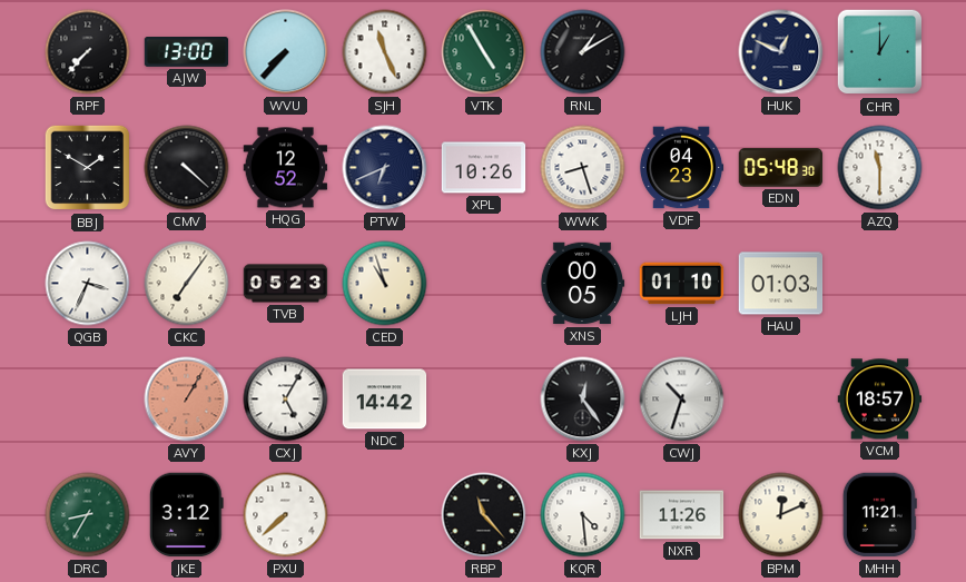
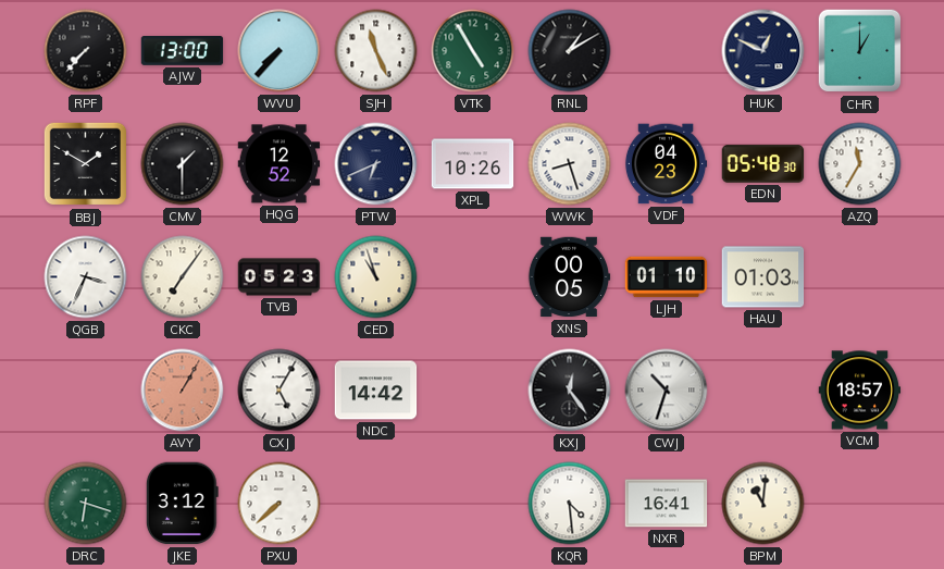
CMV: 4:22 -> 1:30 (183, 164)
AZQ: 11:30 -> 11:35 (860, 164)
DRC: 8:35 -> 6:18 (86, 504)
RBP: 11:23 -> none (484, 515)
NXR: 11:26 -> 16:41 (667, 504)
BPM: 12:11 -> 11:01 (763, 504)
MHH: 11:21 -> none (879, 515)
